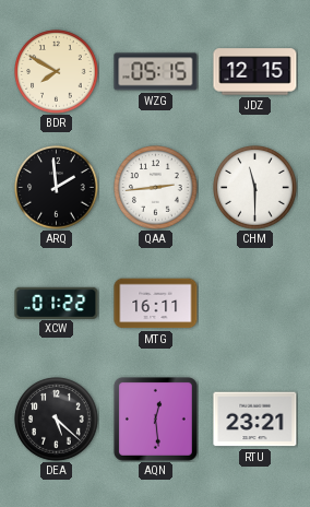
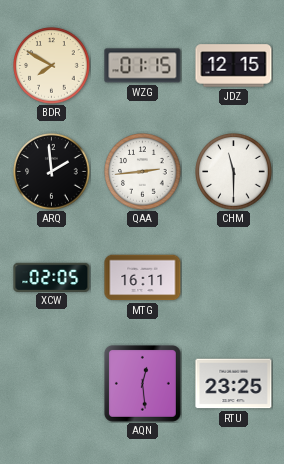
WZG: 05:15 -> 01:15 (143, 66)
XCW: 01:22 -> 02:05 (52, 277)
DEA: 5:22 -> none (57, 420)
RTU: 23:21 -> 23:25 (234, 384)
